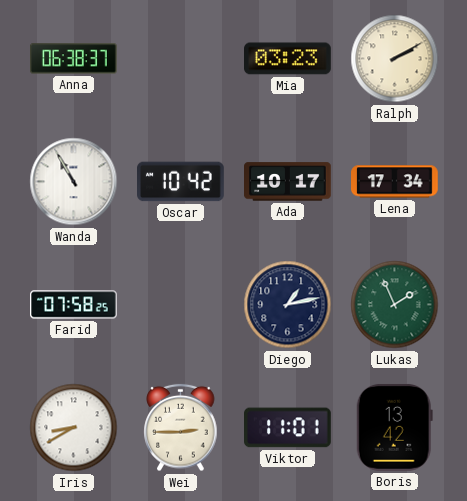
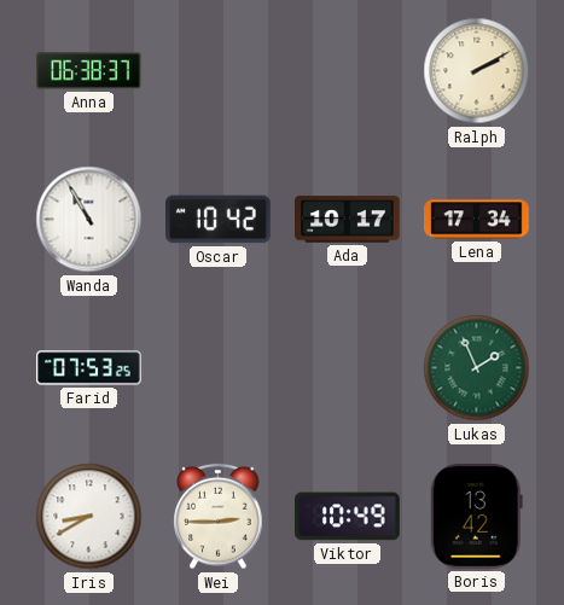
Mia: 03:23 -> none (288, 59)
Farid: 07:58 -> 07:53 (89, 368)
Diego: 1:13 -> none (288, 305)
Viktor: 11:01 -> 10:49 (348, 517)
